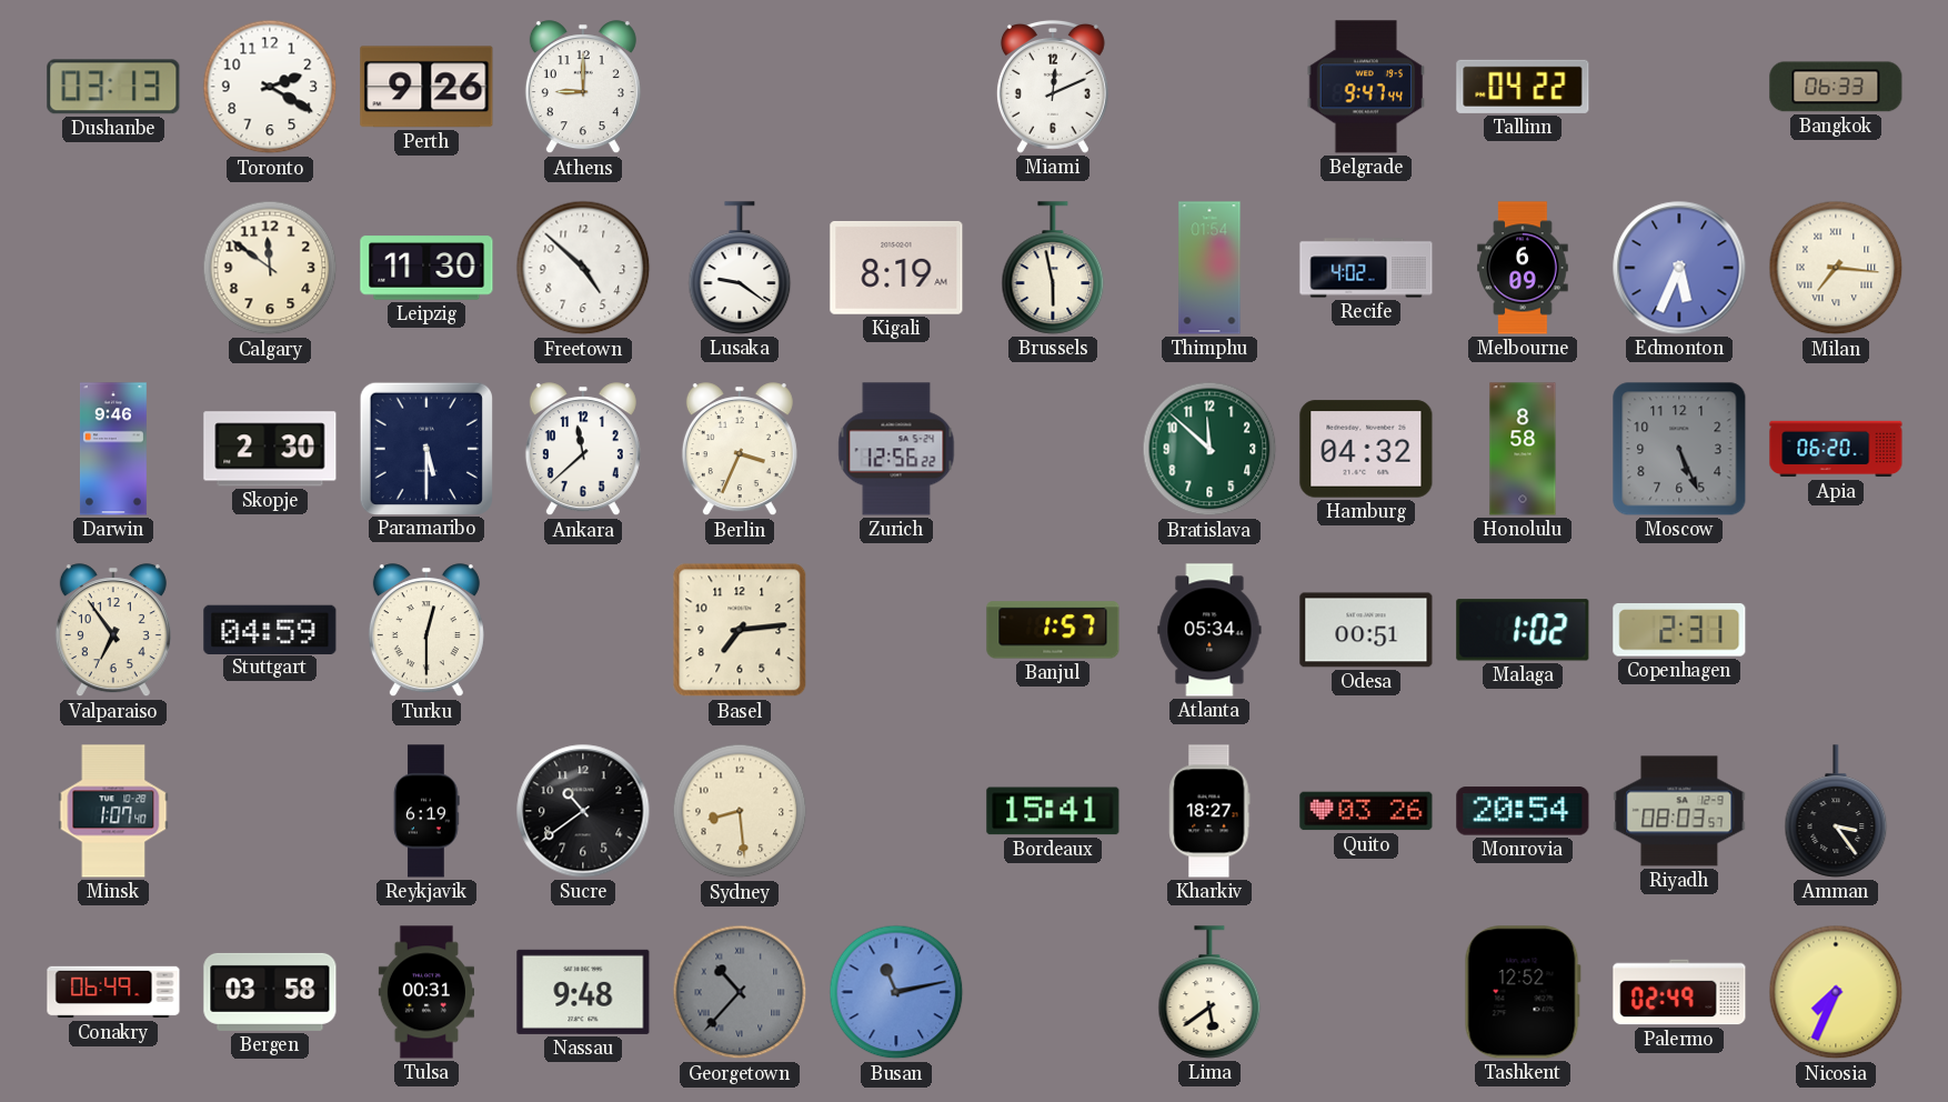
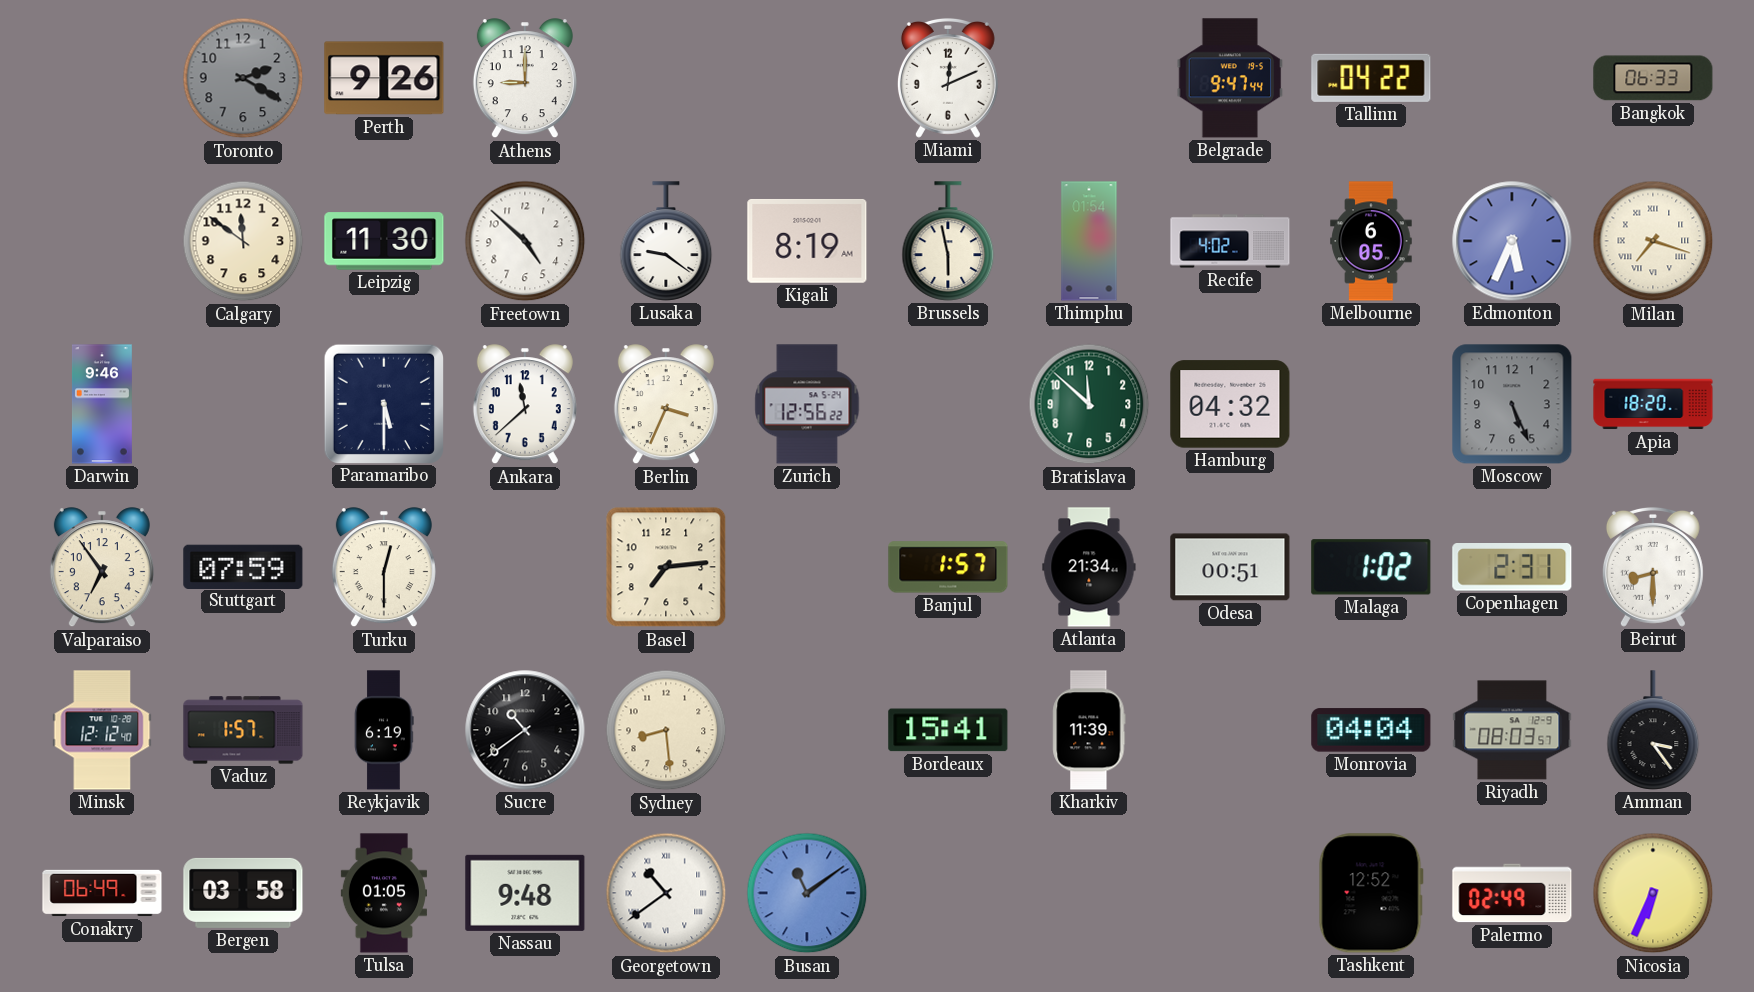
Dushanbe: 03:13 -> none (113, 87)
Toronto dial: white -> grey (243, 78)
Melbourne: 6:09 -> 6:05 (1371, 241)
Milan: 7:16 -> 7:18 (1653, 241)
Skopje: 2:30 -> none (270, 449)
Honolulu: 8:58 -> none (1523, 449)
Apia: 06:20 -> 18:20 (1653, 404)
Stuttgart: 04:59 -> 07:59 (243, 566)
Atlanta: 05:34 -> 21:34 (1089, 567)
Beirut: none -> 8:30 (1653, 567)
Minsk: 1:07 -> 12:12 (102, 730)
Vaduz: none -> 1:57 (243, 730)
Kharkiv: 18:27 -> 11:39 (1089, 730)
Quito: 03:26 -> none (1366, 811)
Monrovia: 20:54 -> 04:04 (1371, 730)
Tulsa: 00:31 -> 01:05 (384, 893)
Georgetown: 10:37 -> 10:39 (666, 893)
Georgetown dial: grey -> white (666, 893)
Busan: 11:13 -> 11:09 (807, 893)
Lima: 5:39 -> none (1209, 992)
Nicosia: 7:34 -> 6:34 (1653, 893)
